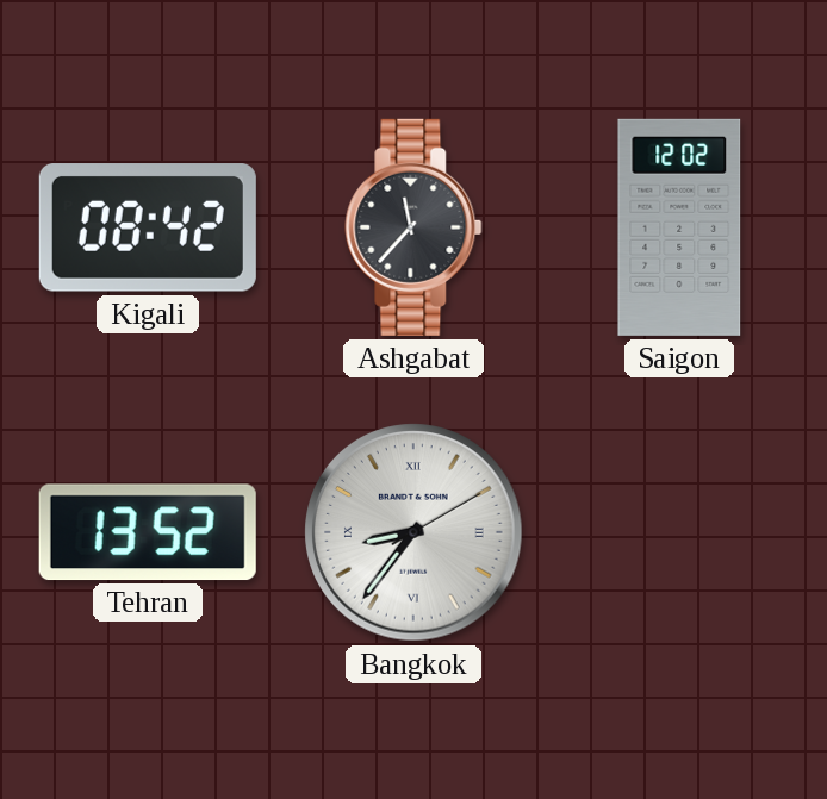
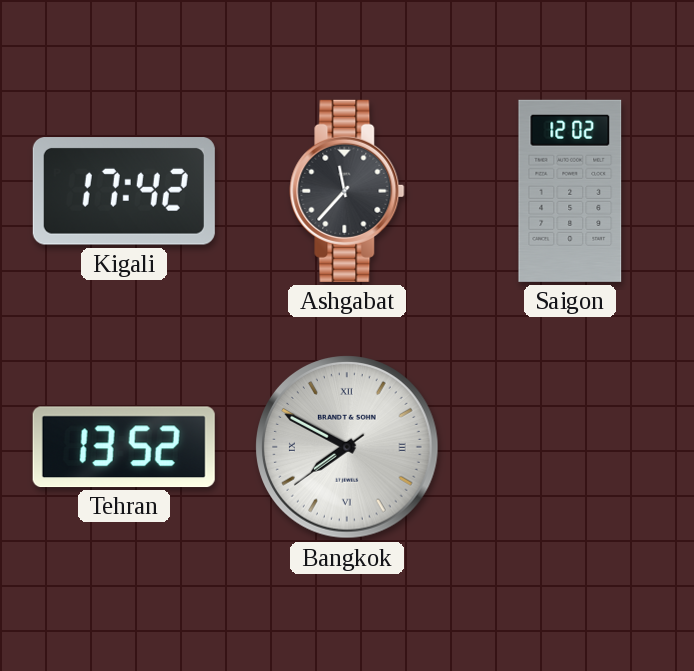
Kigali: 08:42 -> 17:42 (124, 191)
Bangkok: 8:36 -> 7:49 (347, 447)
